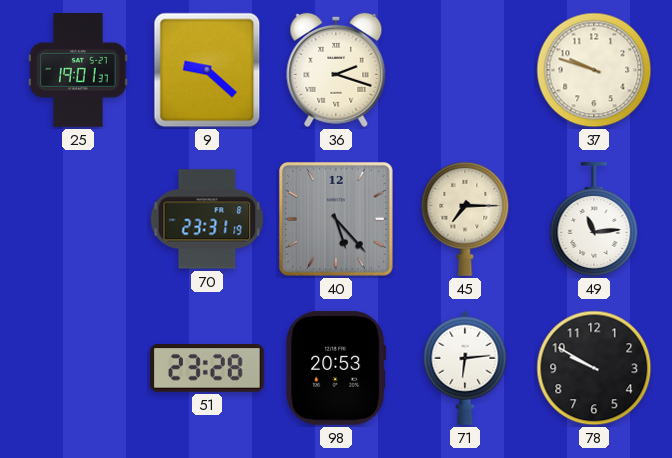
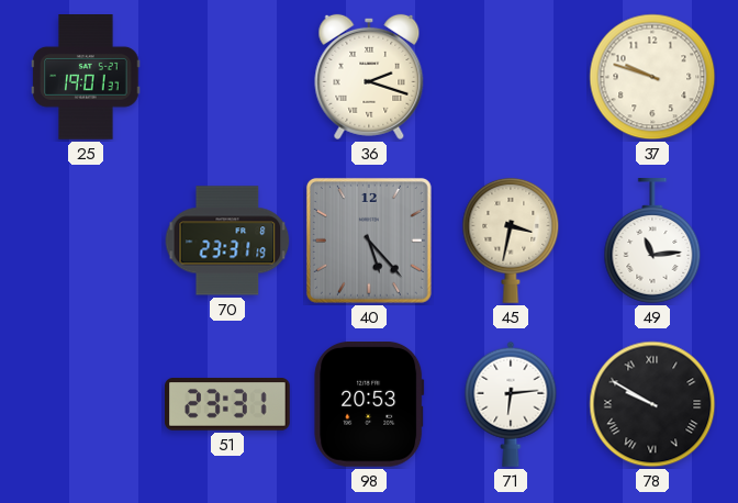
9: 9:22 -> none (207, 70)
45: 7:15 -> 3:32 (511, 241)
51: 23:28 -> 23:31 (228, 405)
78 numerals: Arabic -> Roman (652, 404)
